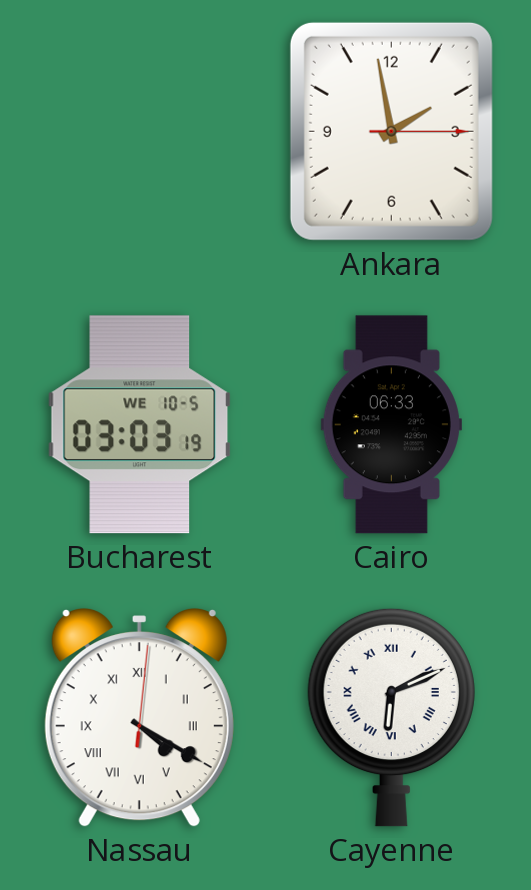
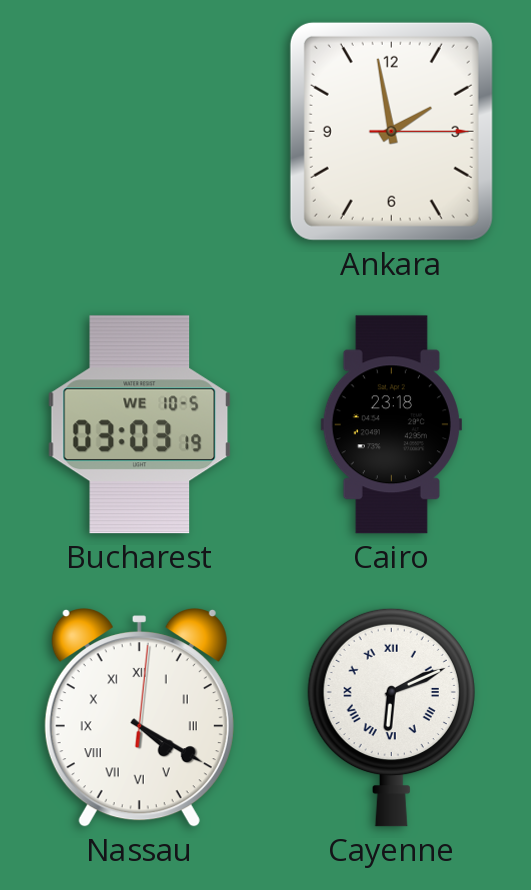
Cairo: 06:33 -> 23:18 (391, 425)
